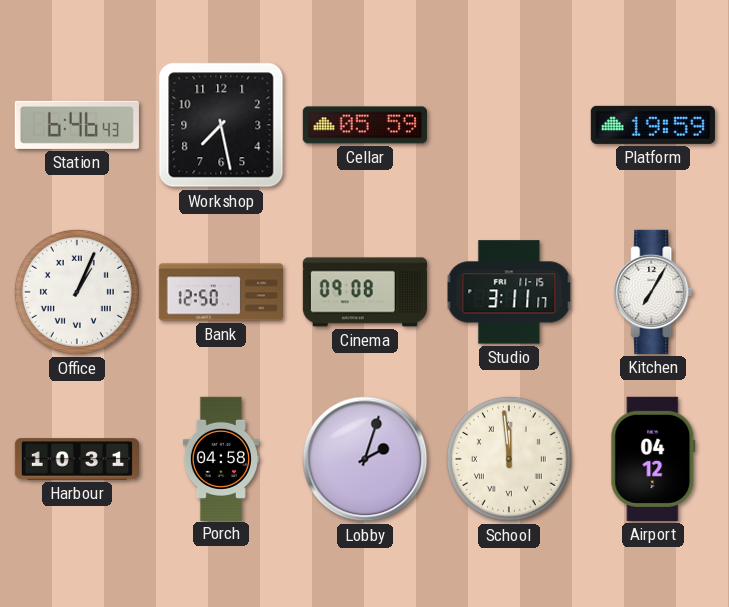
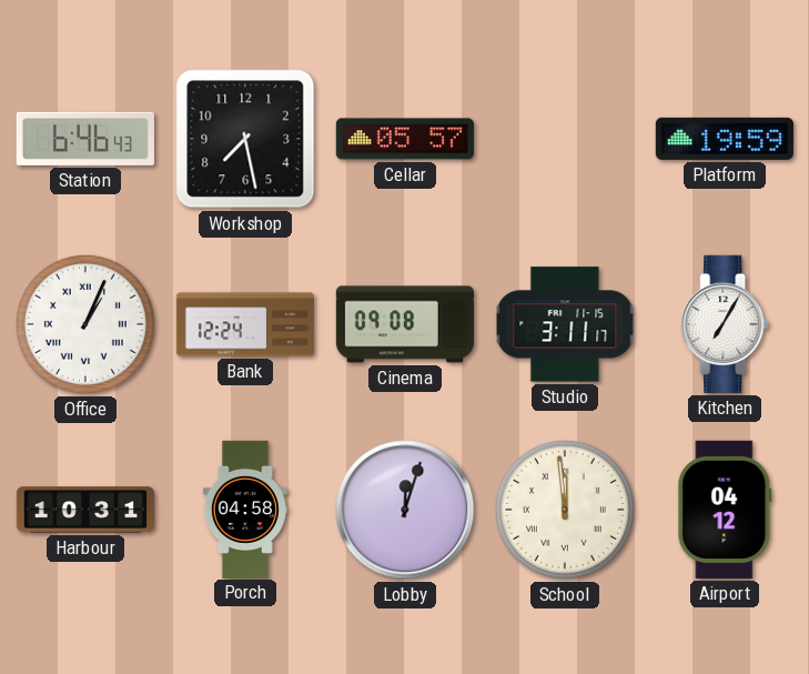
Cellar: 05:59 -> 05:57 (405, 139)
Bank: 12:50 -> 12:24 (244, 324)
Lobby: 2:03 -> 12:03 (405, 510)
